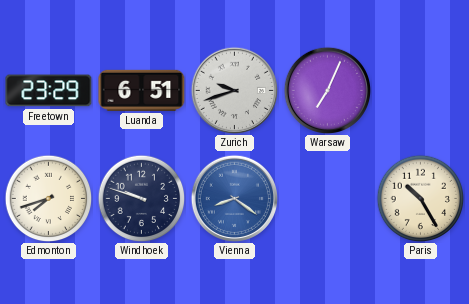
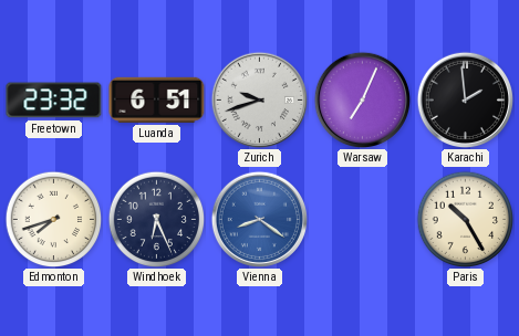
Freetown: 23:29 -> 23:32 (54, 101)
Karachi: none -> 1:59 (465, 99)
Windhoek: 9:48 -> 6:26 (156, 219)
